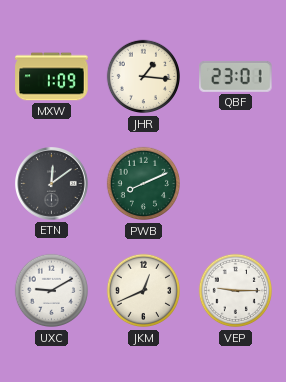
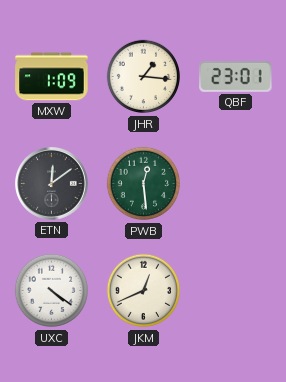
PWB: 8:11 -> 12:29 (144, 184)
UXC: 9:10 -> 4:21 (52, 291)
VEP: 9:15 -> none (236, 291)
